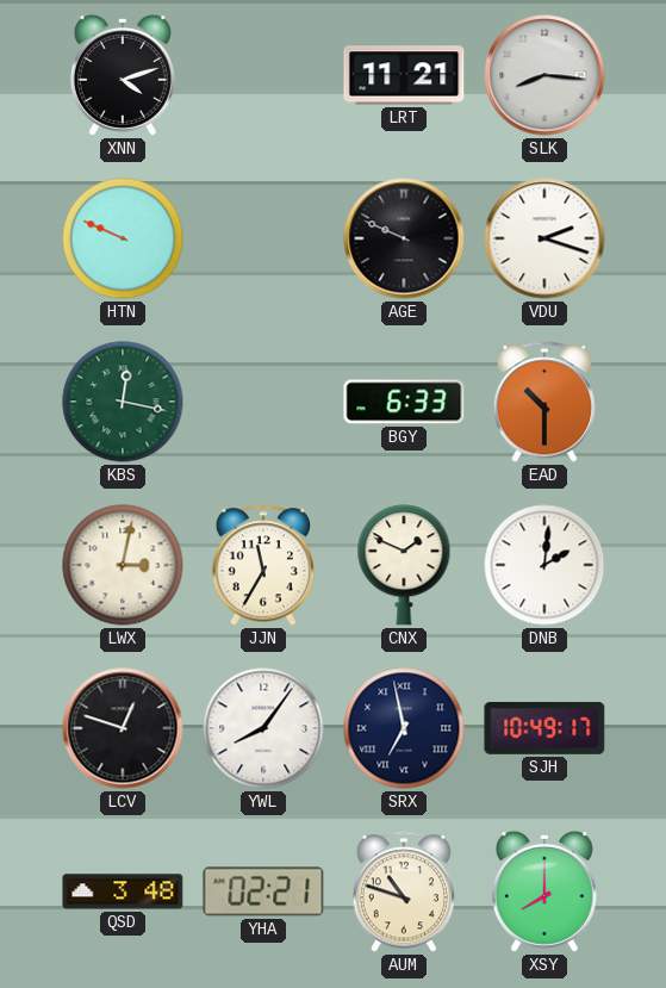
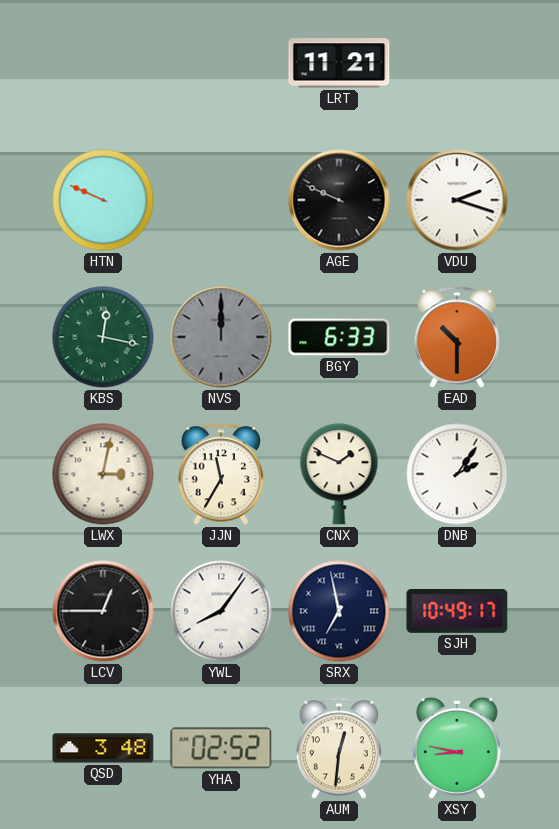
XNN: 4:12 -> none (123, 75)
SLK: 8:16 -> none (544, 75)
NVS: none -> 12:00 (221, 337)
DNB: 2:01 -> 2:06 (457, 474)
LCV: 12:48 -> 12:45 (103, 611)
YHA: 02:21 -> 02:52 (221, 748)
AUM: 10:48 -> 12:31 (338, 748)
XSY: 8:00 -> 8:47 (457, 748)
